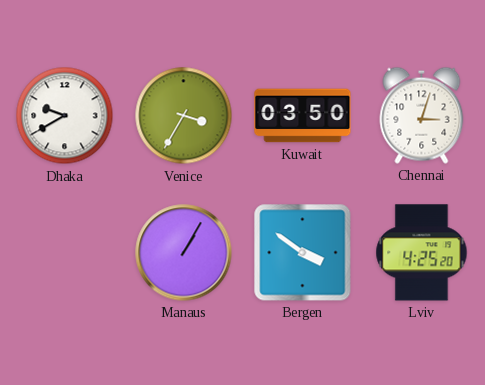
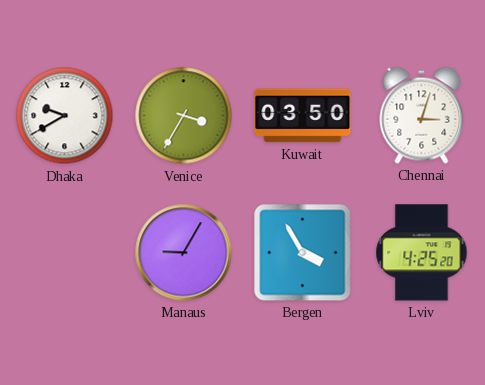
Manaus: 1:05 -> 9:05 (184, 253)
Bergen: 3:51 -> 3:55 (303, 253)
